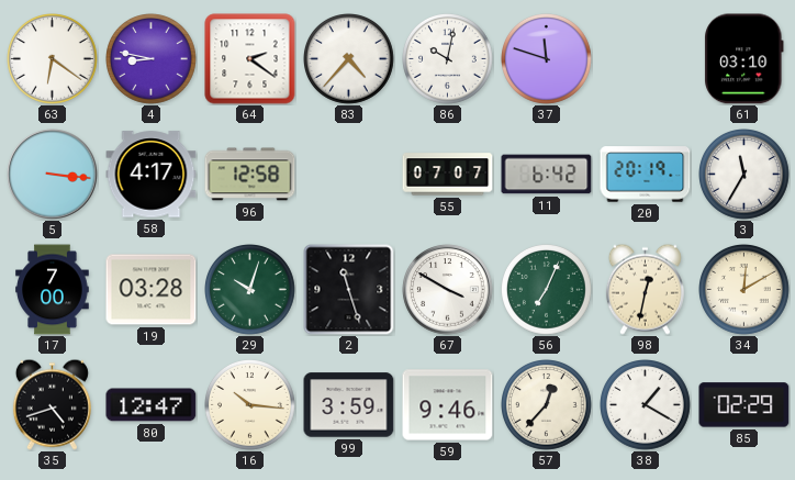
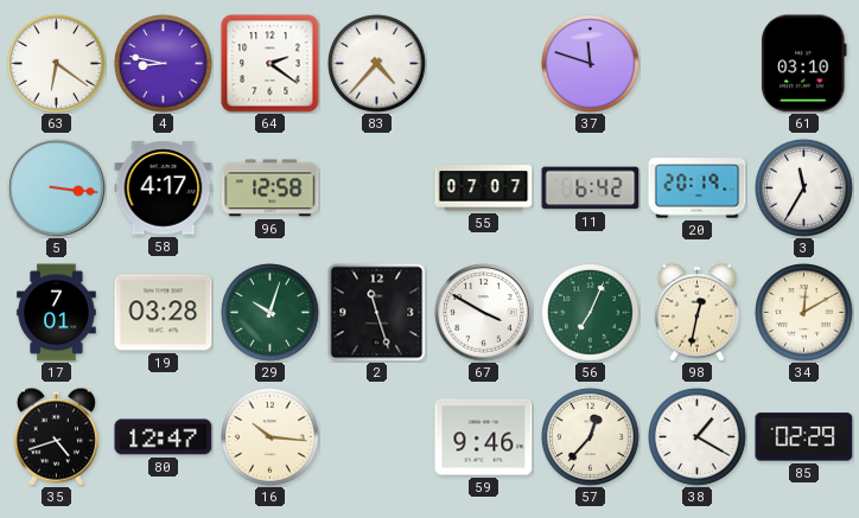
86: 10:02 -> none (448, 59)
17: 7:00 -> 7:01 (57, 313)
99: 3:59 -> none (349, 405)
